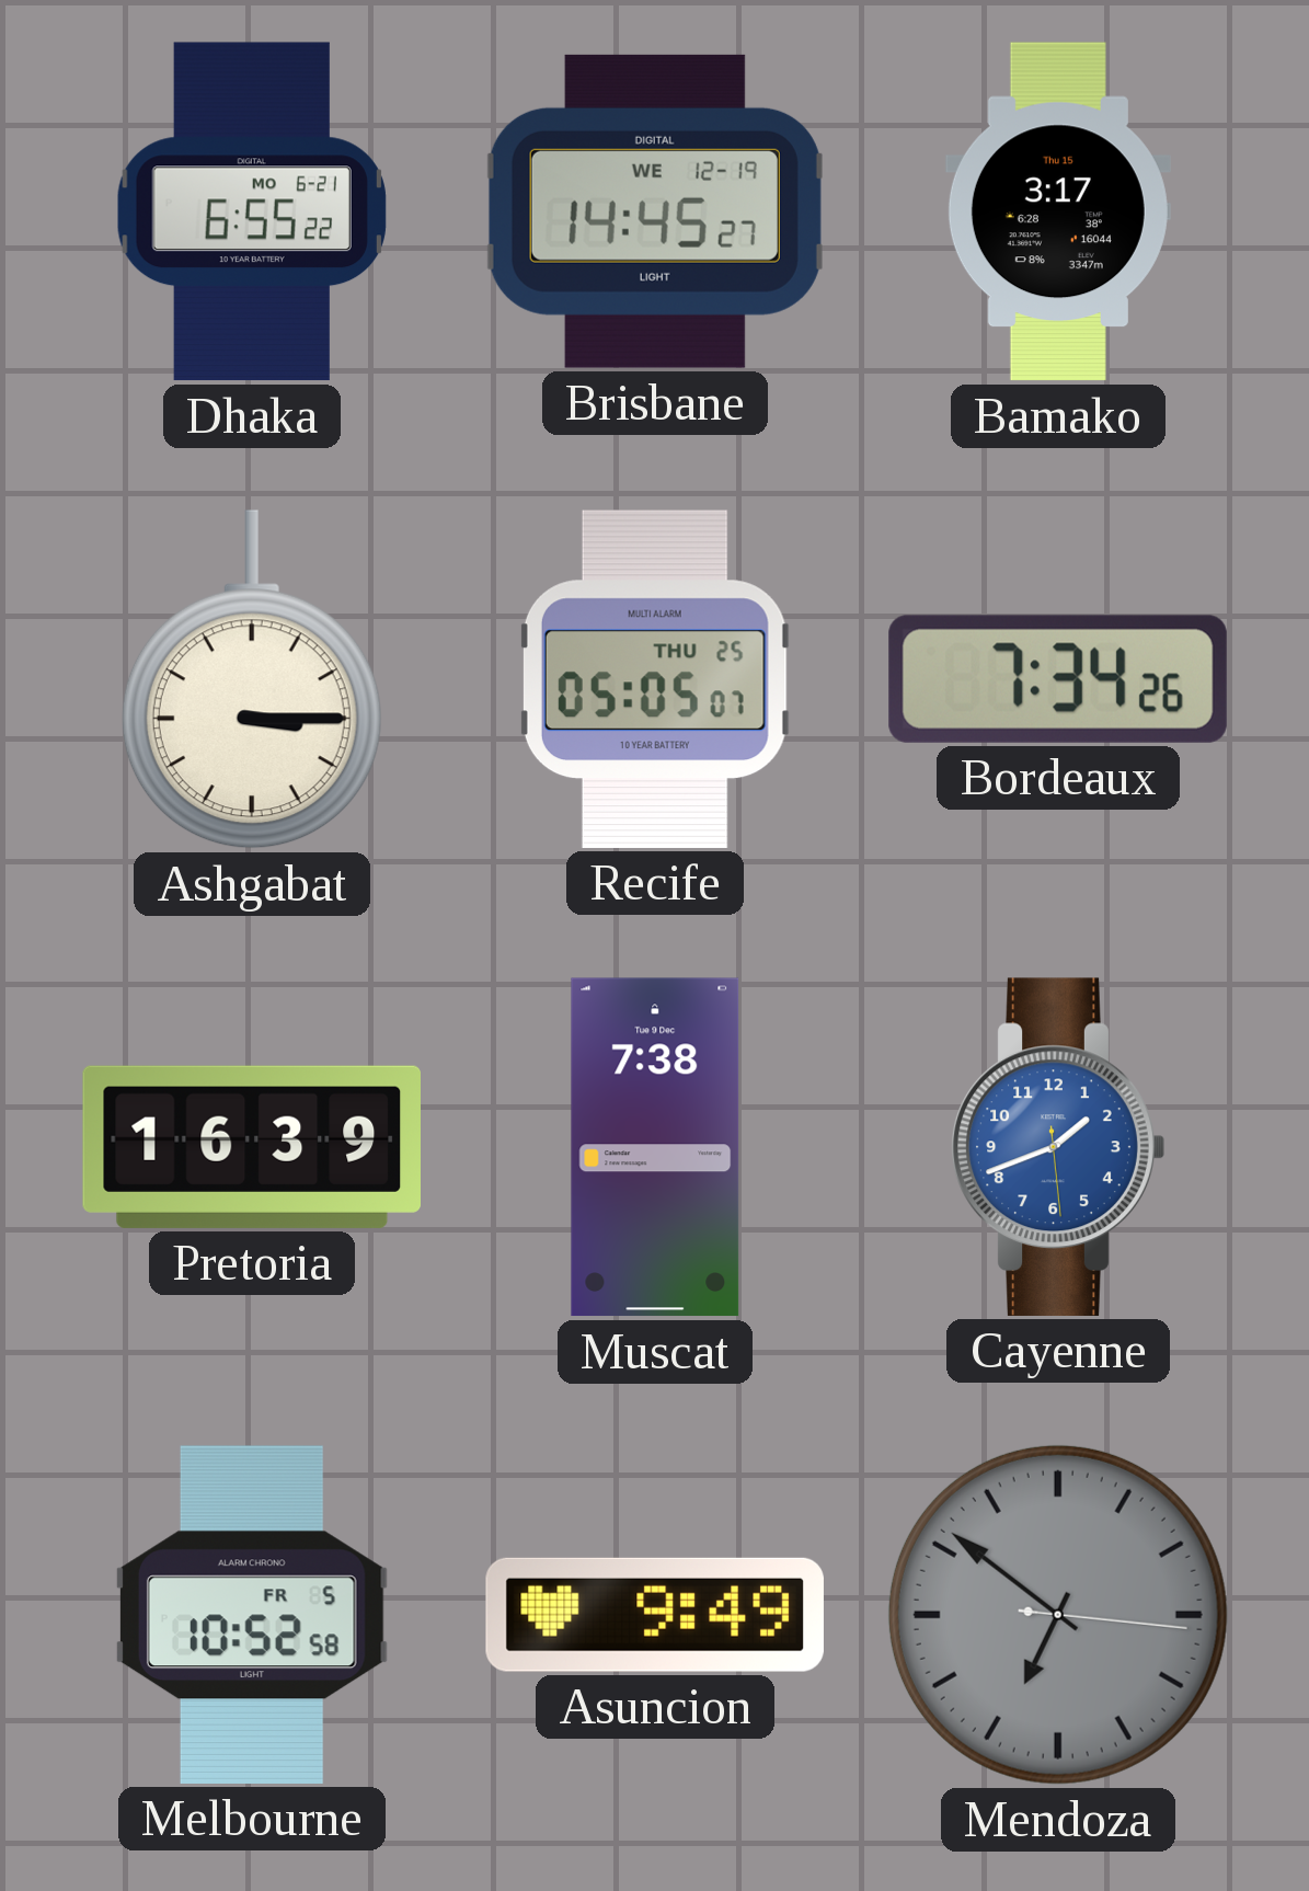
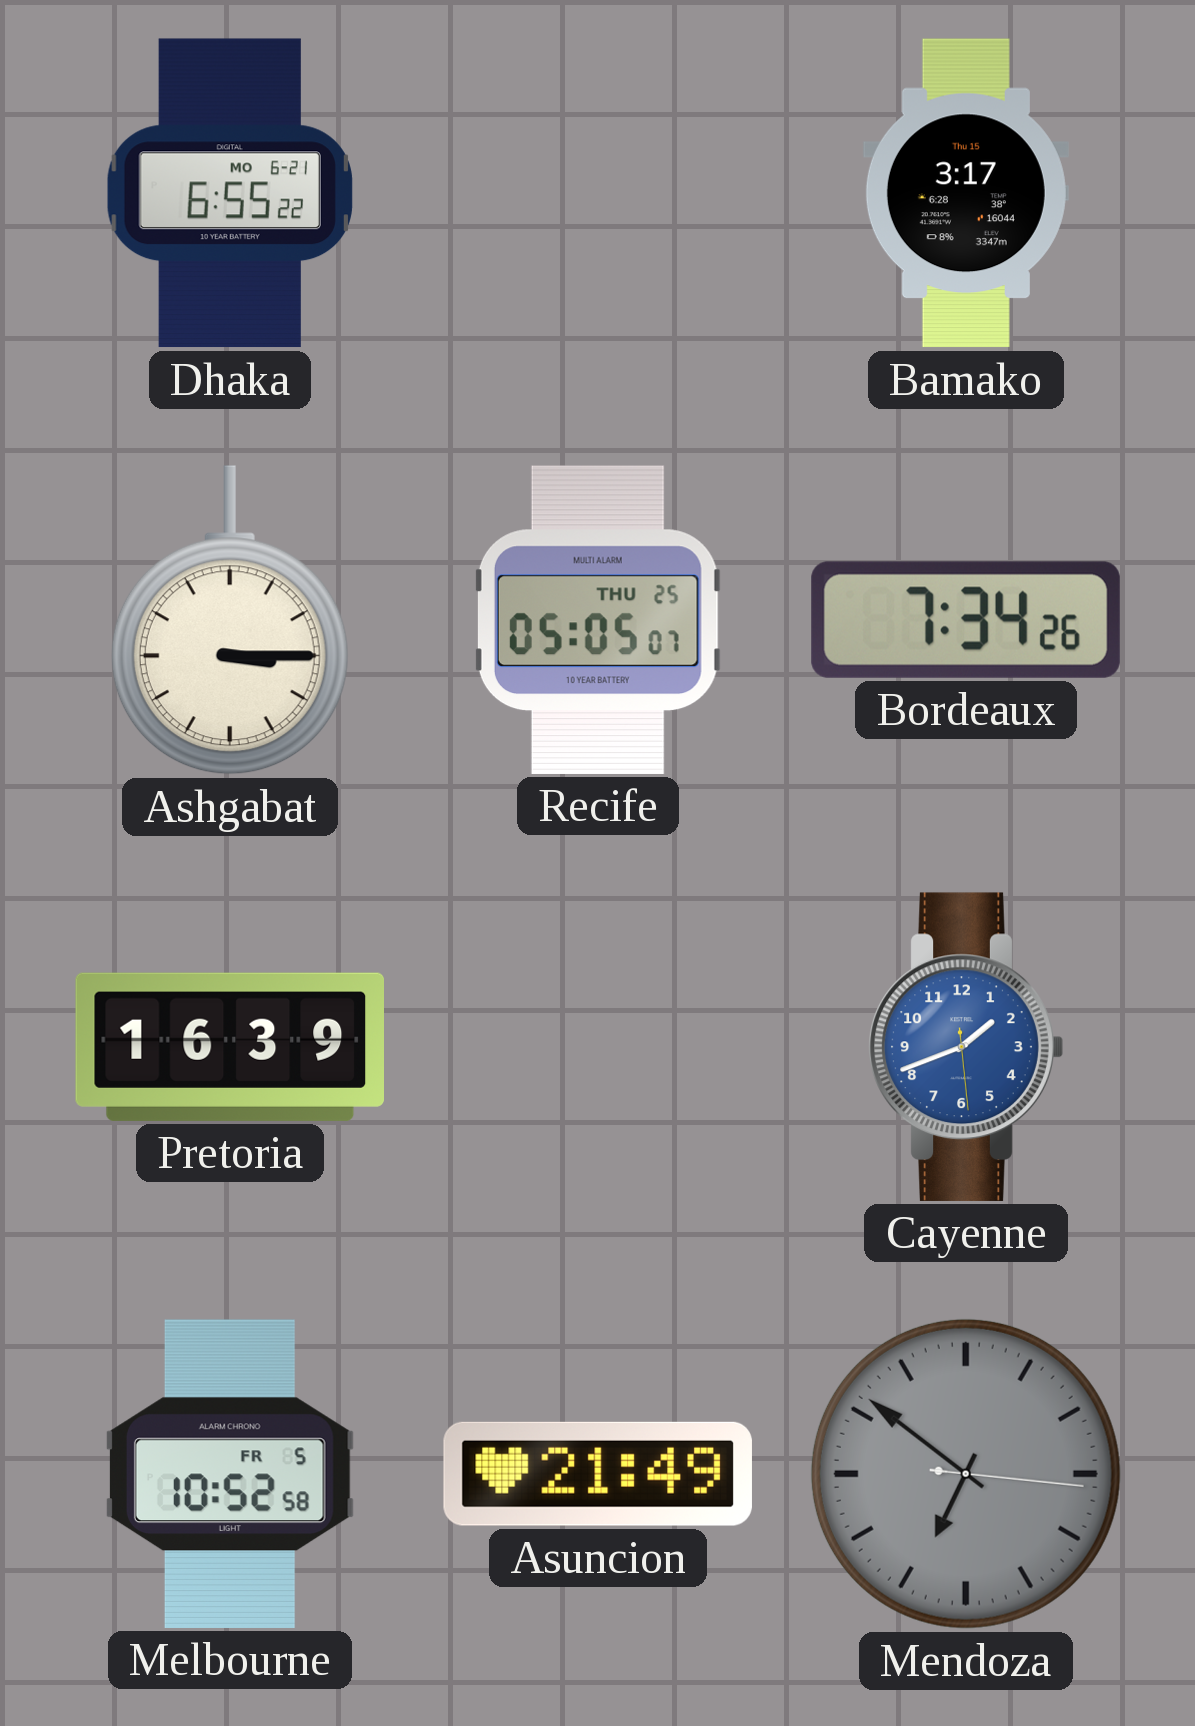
Brisbane: 14:45 -> none (655, 211)
Muscat: 7:38 -> none (655, 1147)
Asuncion: 9:49 -> 21:49 (598, 1474)
